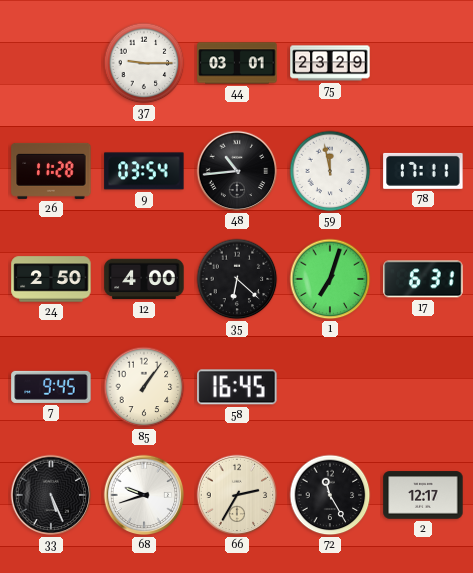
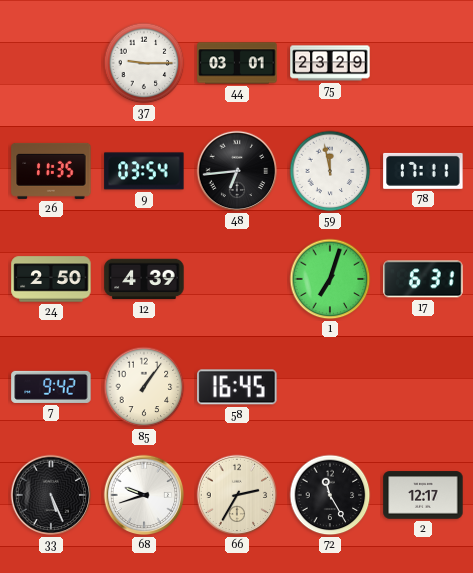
26: 11:28 -> 11:35 (51, 171)
48: 10:44 -> 6:44 (237, 171)
12: 4:00 -> 4:39 (144, 279)
35: 6:22 -> none (237, 279)
7: 9:45 -> 9:42 (51, 387)
